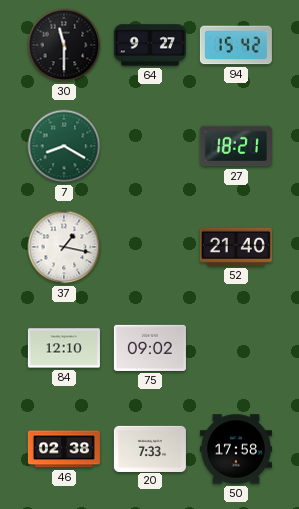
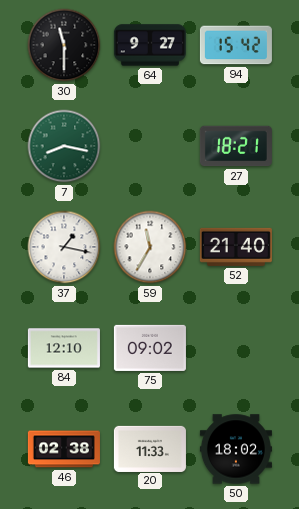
7: 8:20 -> 8:17 (64, 146)
59: none -> 11:35 (150, 247)
20: 7:33 -> 11:33 (150, 448)
50: 17:58 -> 18:02 (236, 449)
